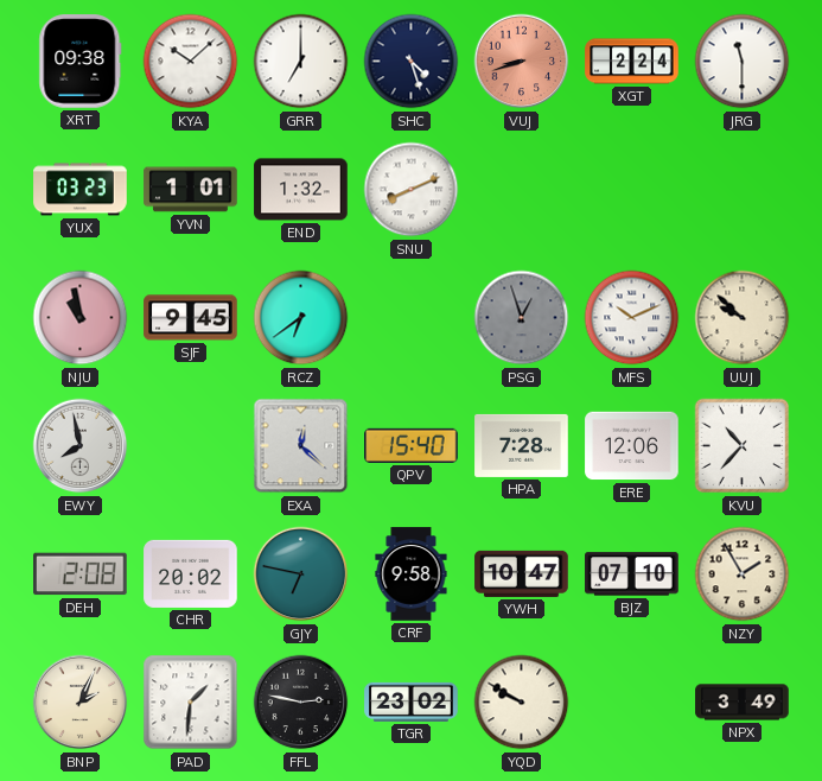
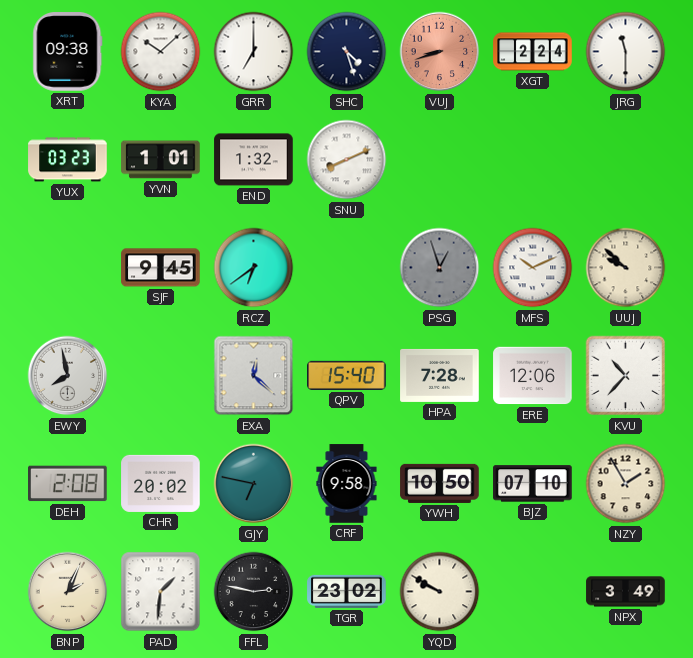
NJU: 10:58 -> none (81, 318)
YWH: 10:47 -> 10:50 (440, 483)
